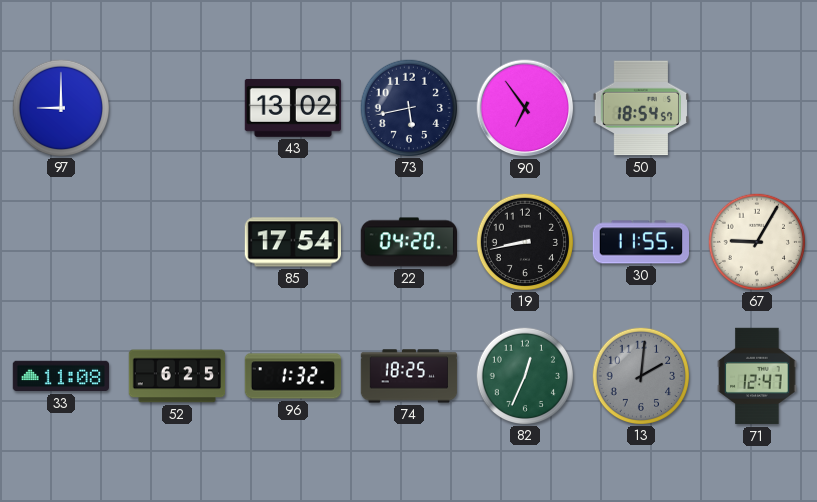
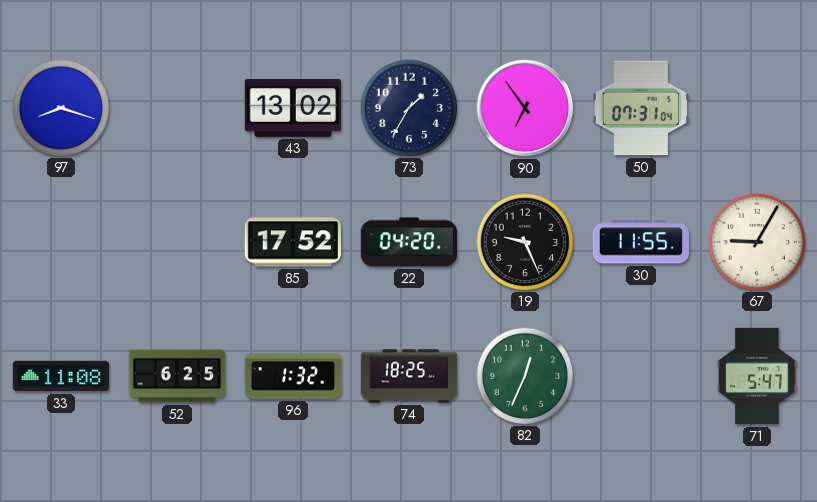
97: 9:00 -> 8:18 (60, 107)
73: 5:43 -> 1:35 (408, 107)
50: 18:54 -> 07:31 (640, 108)
85: 17:54 -> 17:52 (292, 242)
19: 8:43 -> 9:26 (524, 241)
13: 2:01 -> none (640, 375)
71: 12:47 -> 5:47 (757, 376)
